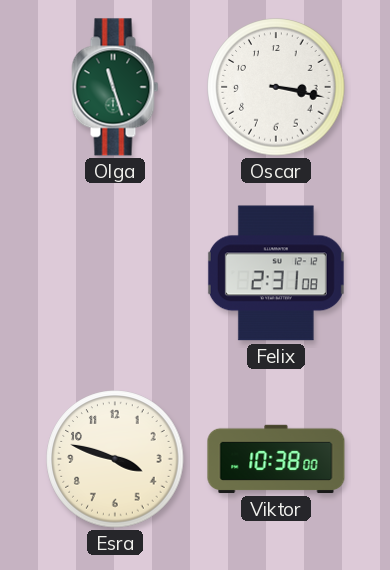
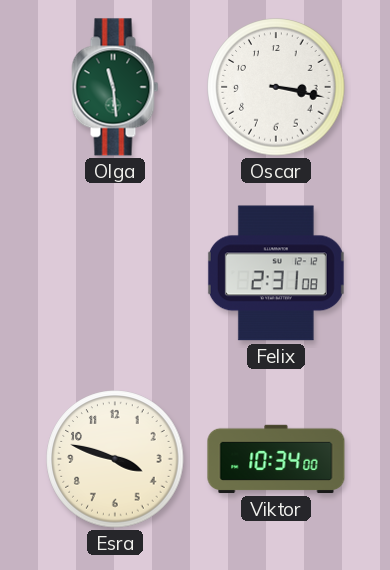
Olga: 11:27 -> 11:29 (115, 87)
Viktor: 10:38 -> 10:34 (276, 459)
